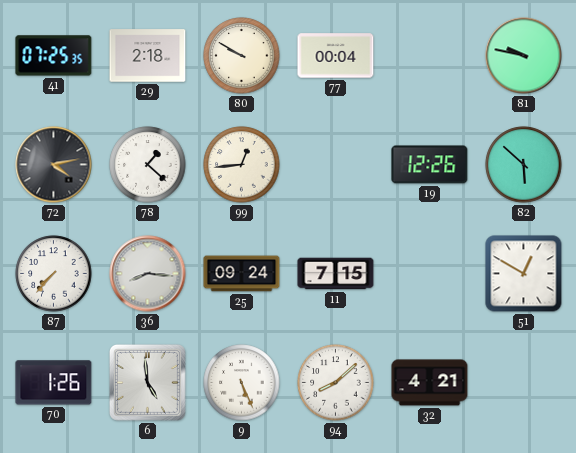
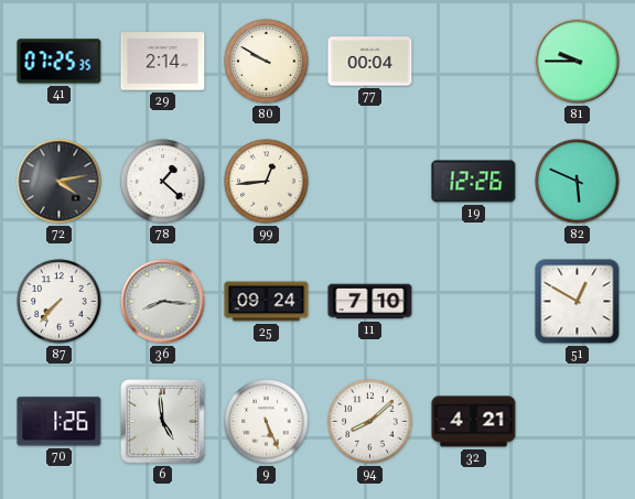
29: 2:18 -> 2:14 (163, 62)
81: 9:47 -> 9:45 (578, 62)
82: 5:52 -> 5:49 (578, 182)
11: 7:15 -> 7:10 (370, 302)
